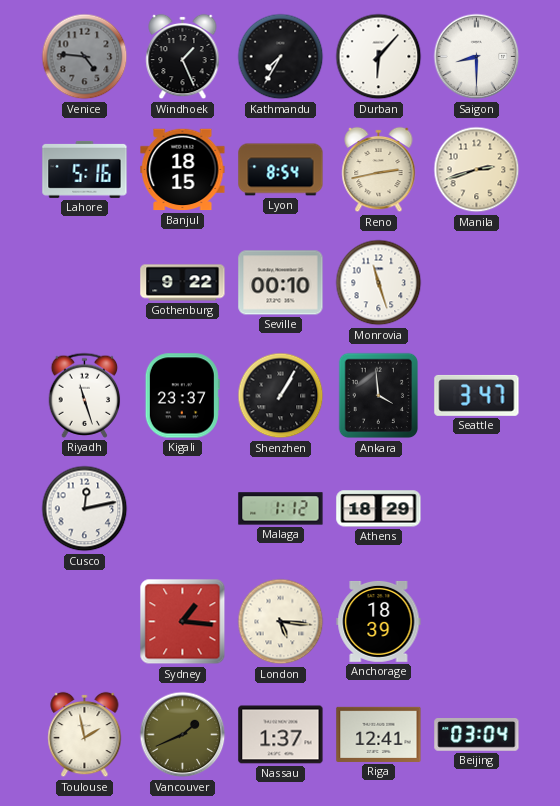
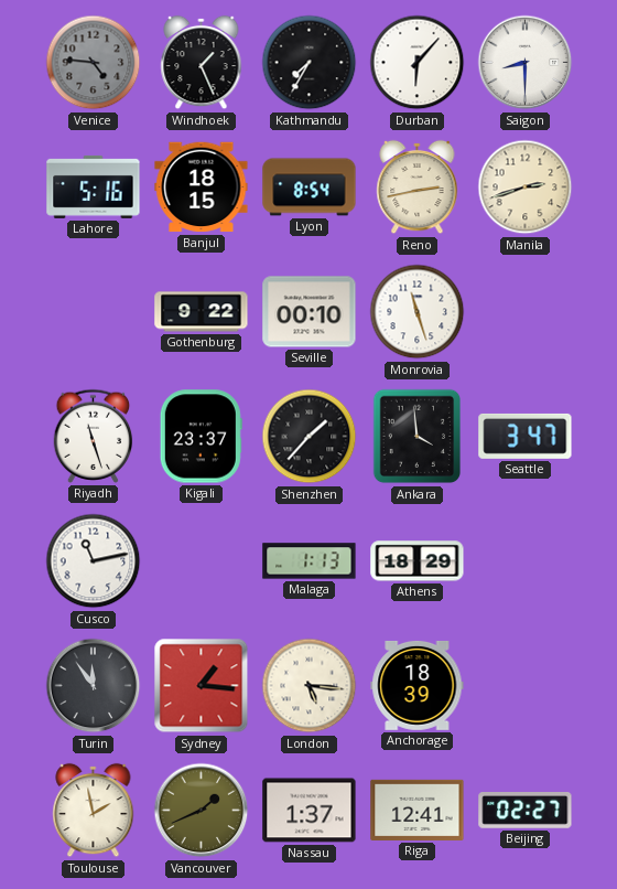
Shenzhen: 1:05 -> 1:37 (310, 437)
Cusco: 12:13 -> 11:13 (94, 561)
Malaga: 1:12 -> 1:13 (310, 561)
Turin: none -> 11:54 (94, 686)
Beijing: 03:04 -> 02:27 (526, 811)
